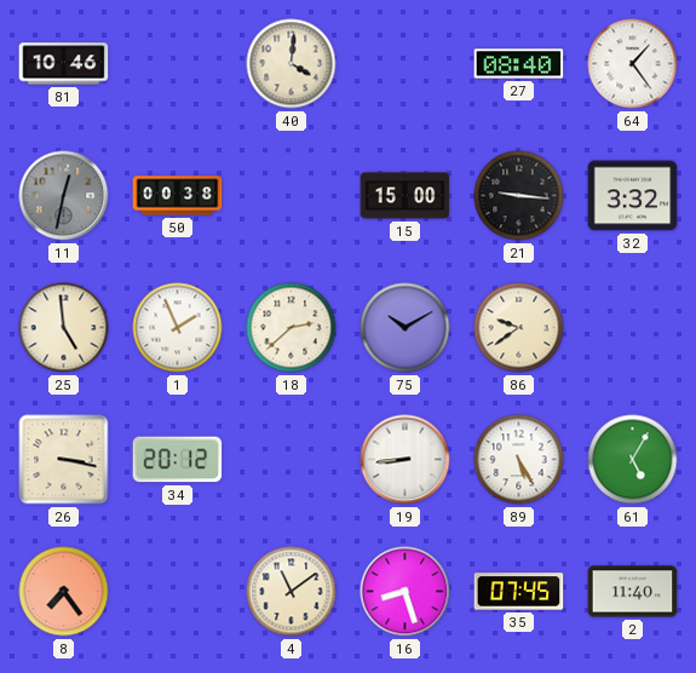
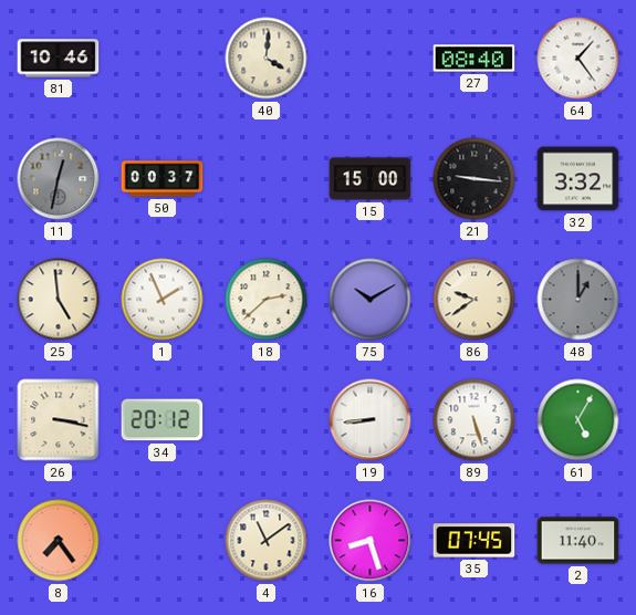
50: 00:38 -> 00:37 (163, 179)
48: none -> 1:00 (578, 300)
89: 5:25 -> 5:27 (475, 420)
